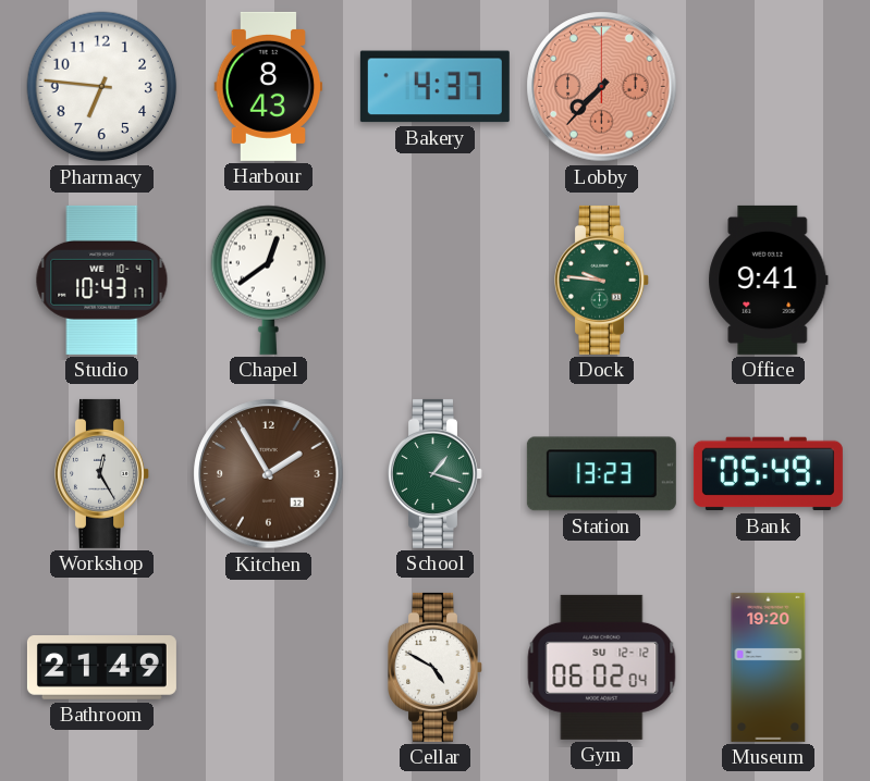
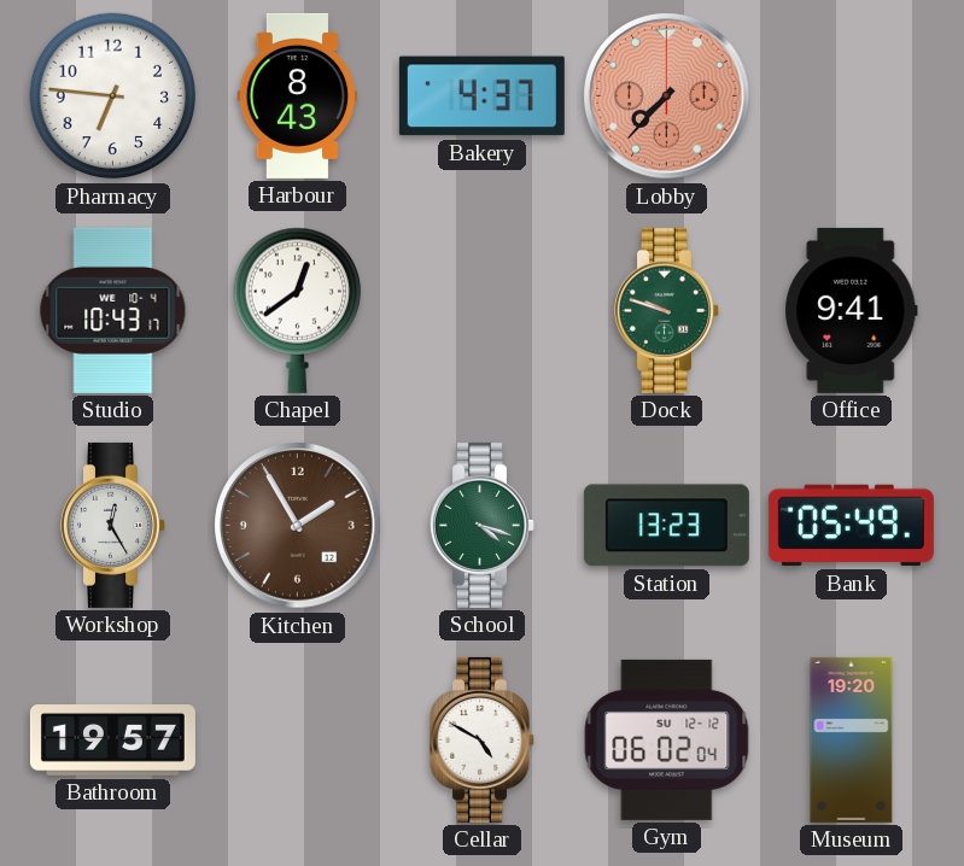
Dock: 9:46 -> 9:48 (667, 310)
School: 1:18 -> 4:18 (483, 525)
Bathroom: 21:49 -> 19:57 (112, 741)
